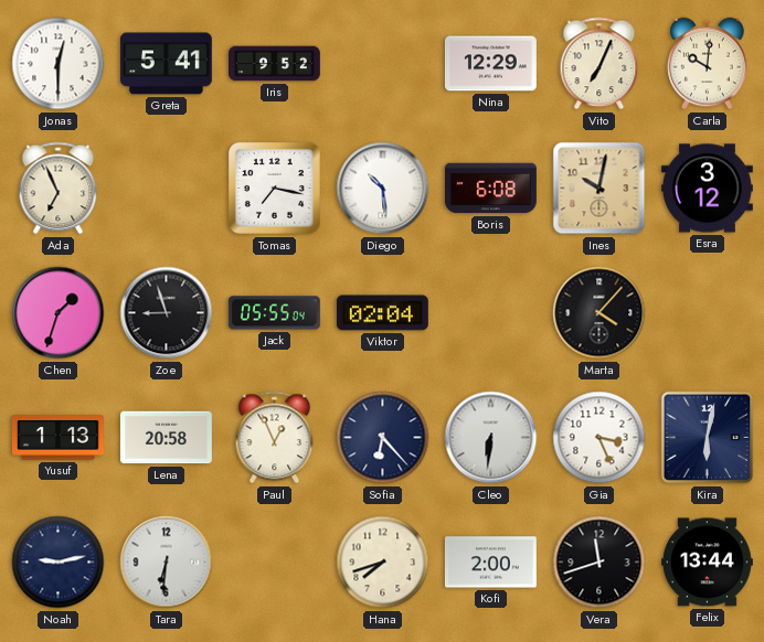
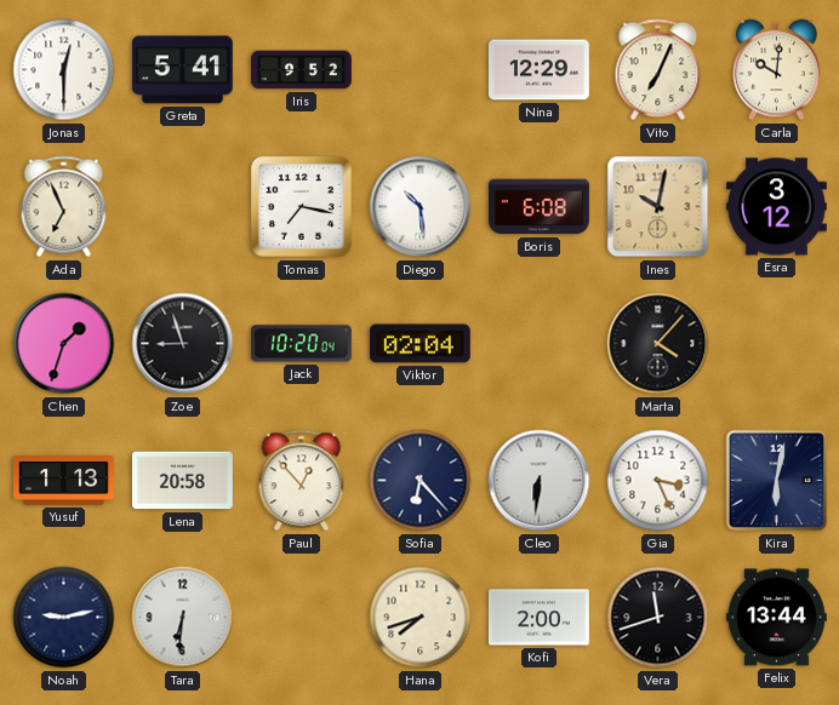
Jack: 05:55 -> 10:20 (301, 344)
Paul: 12:56 -> 12:53 (302, 481)
